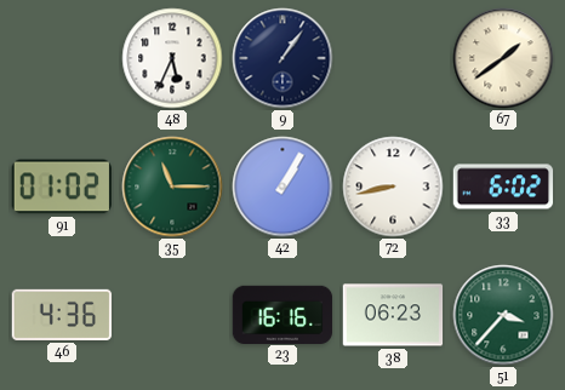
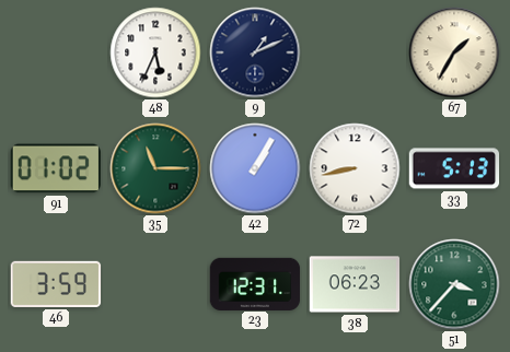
9: 1:06 -> 1:11 (255, 52)
67: 1:39 -> 1:35 (454, 52)
33: 6:02 -> 5:13 (454, 168)
46: 4:36 -> 3:59 (56, 284)
23: 16:16 -> 12:31 (255, 283)
